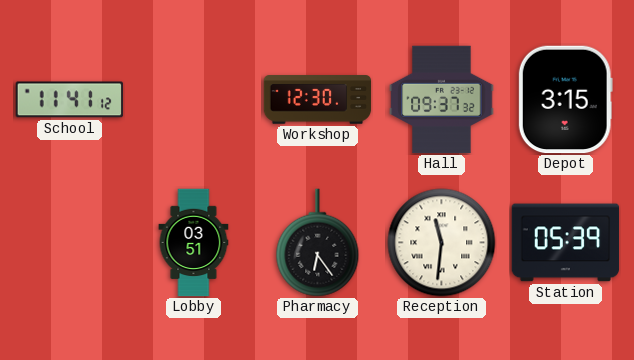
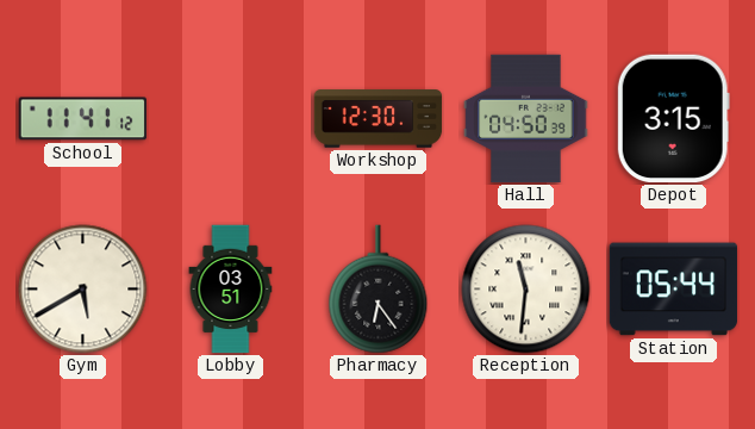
Hall: 09:37 -> 04:50 (526, 119)
Gym: none -> 5:40 (83, 290)
Station: 05:39 -> 05:44 (674, 290)
